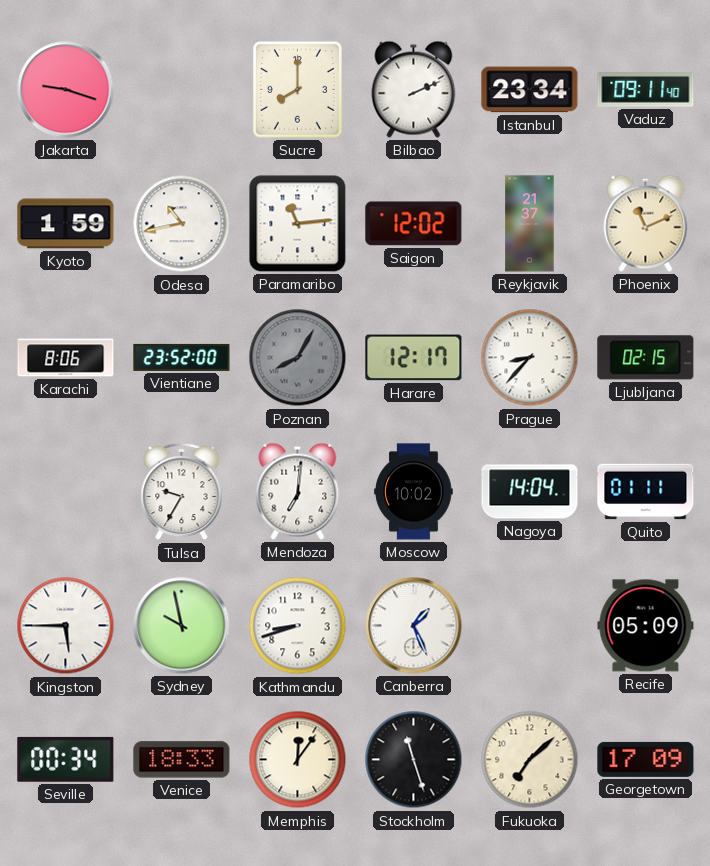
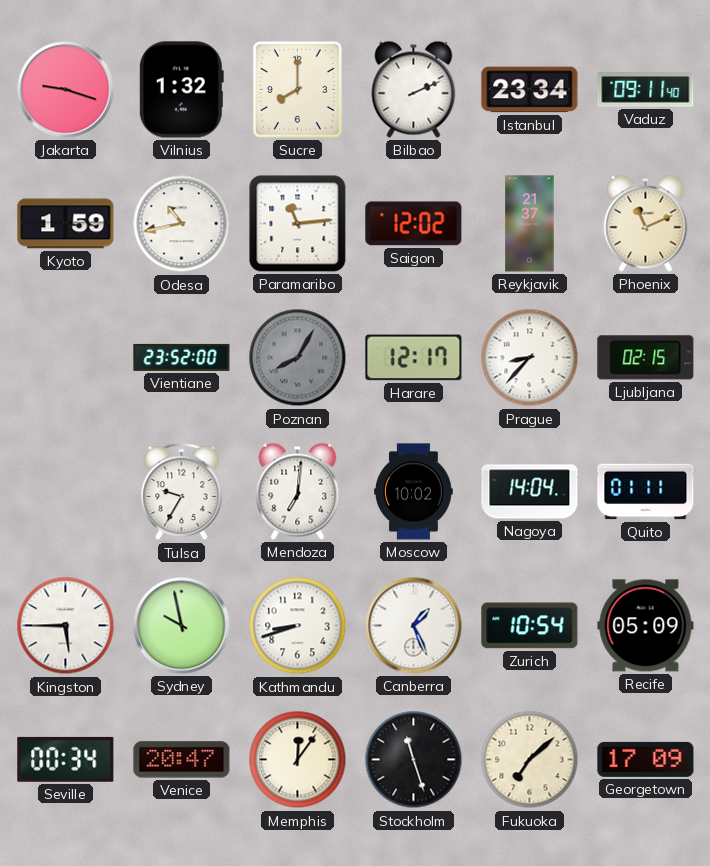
Vilnius: none -> 1:32 (181, 90)
Karachi: 8:06 -> none (66, 358)
Zurich: none -> 10:54 (530, 626)
Venice: 18:33 -> 20:47 (182, 760)
